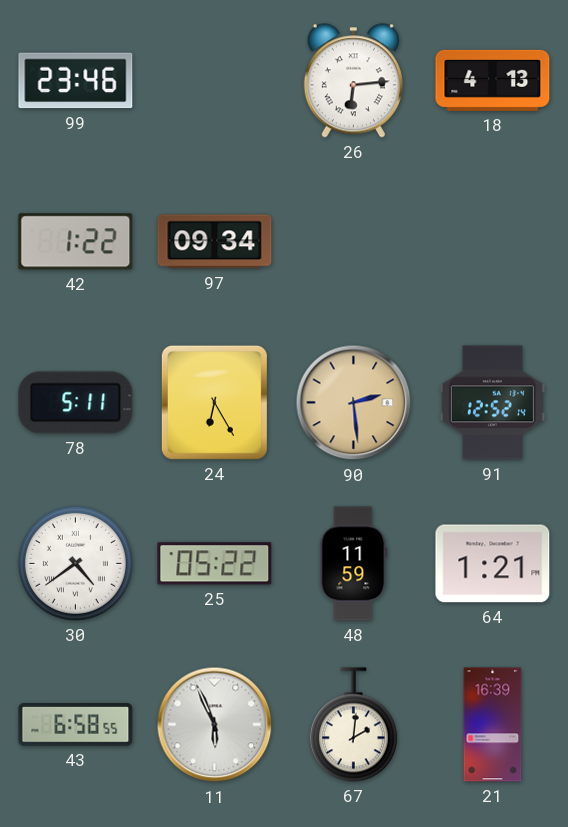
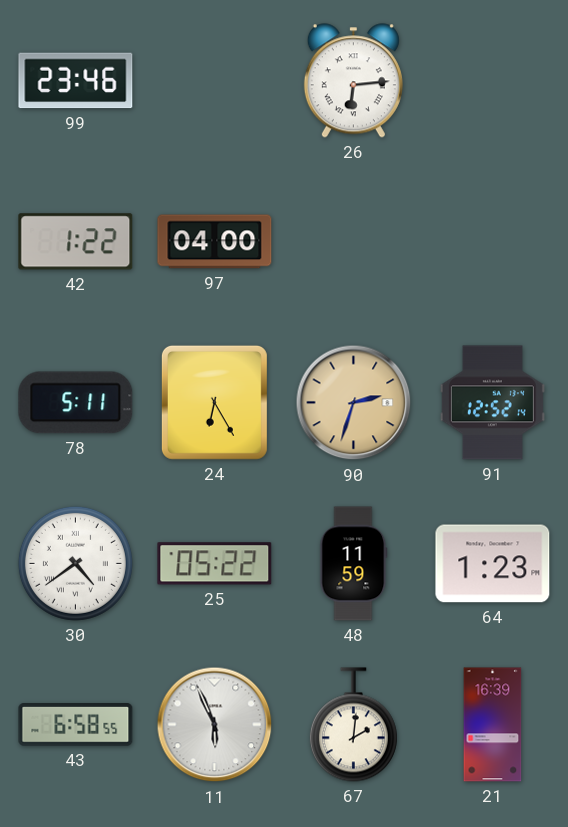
18: 4:13 -> none (493, 80)
97: 09:34 -> 04:00 (215, 242)
90: 2:29 -> 2:33 (354, 403)
64: 1:21 -> 1:23 (493, 564)
